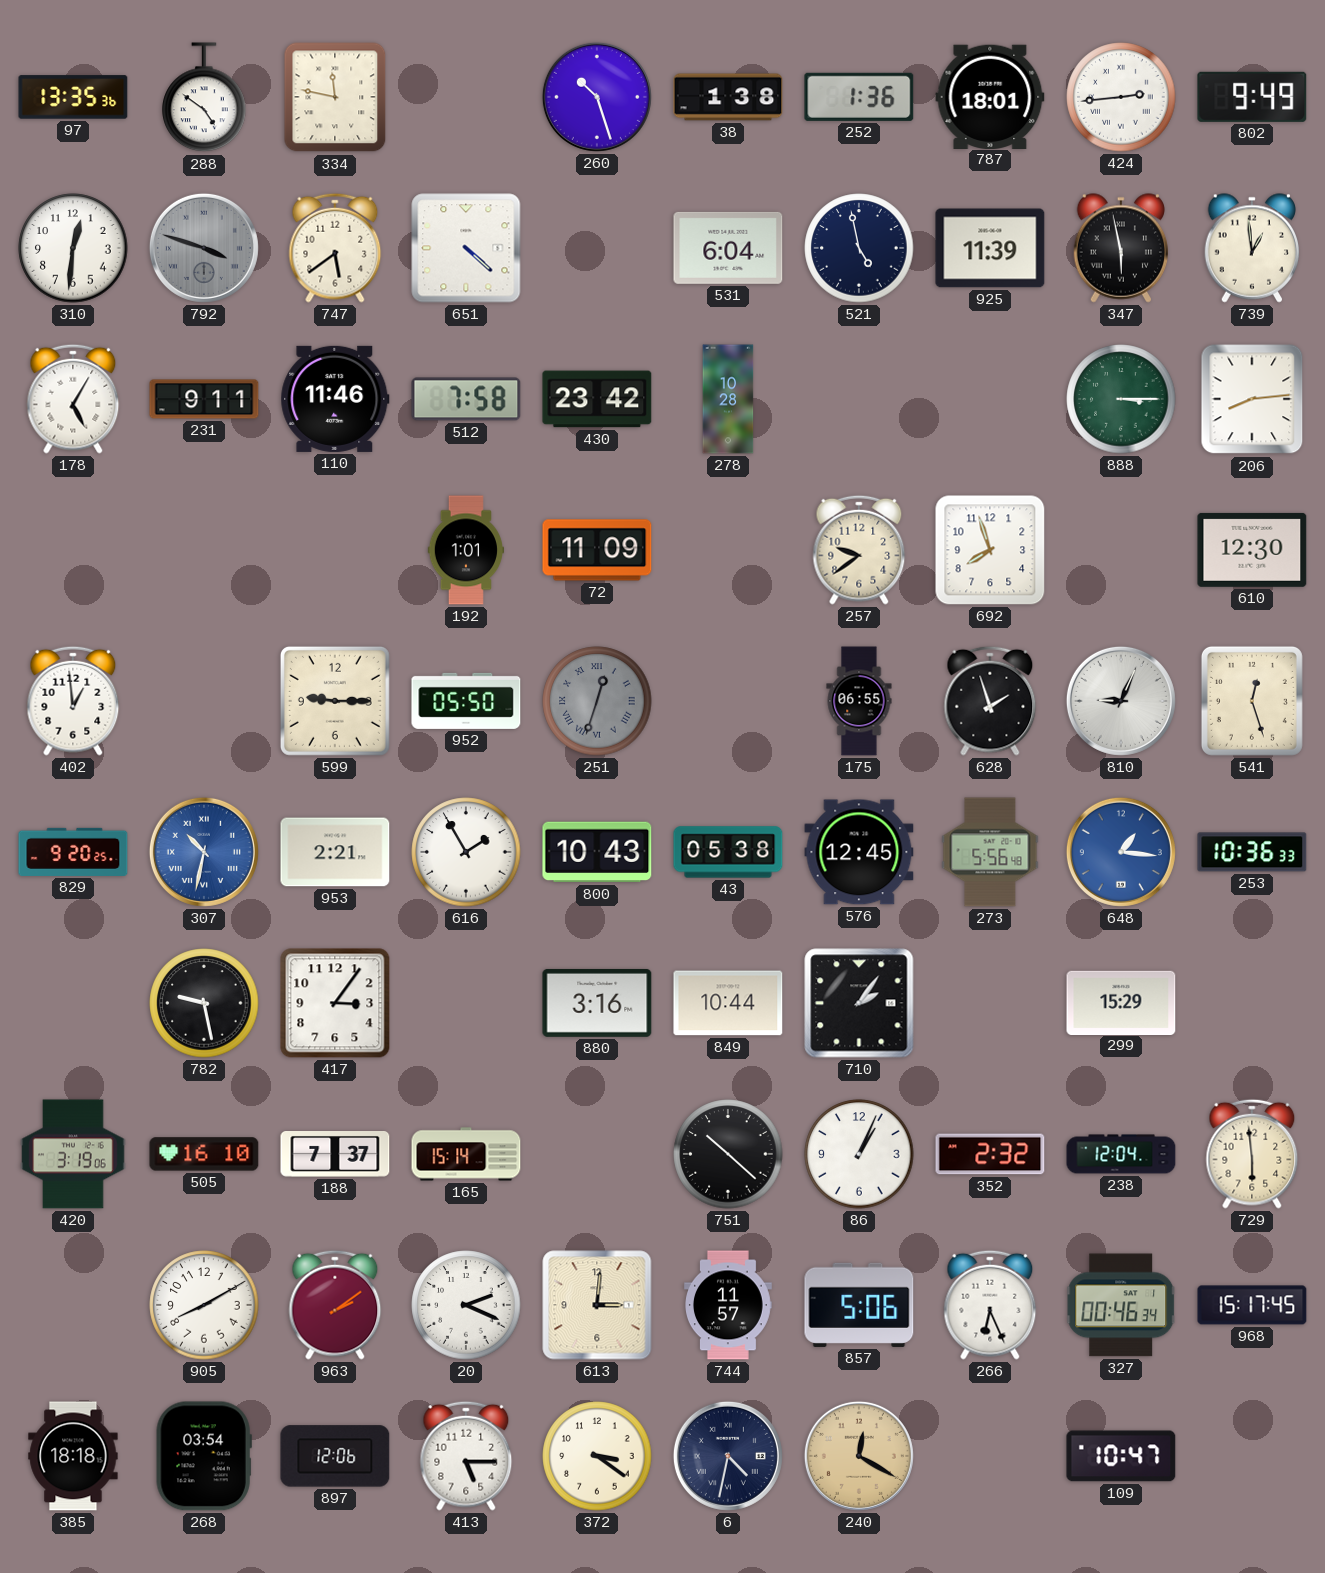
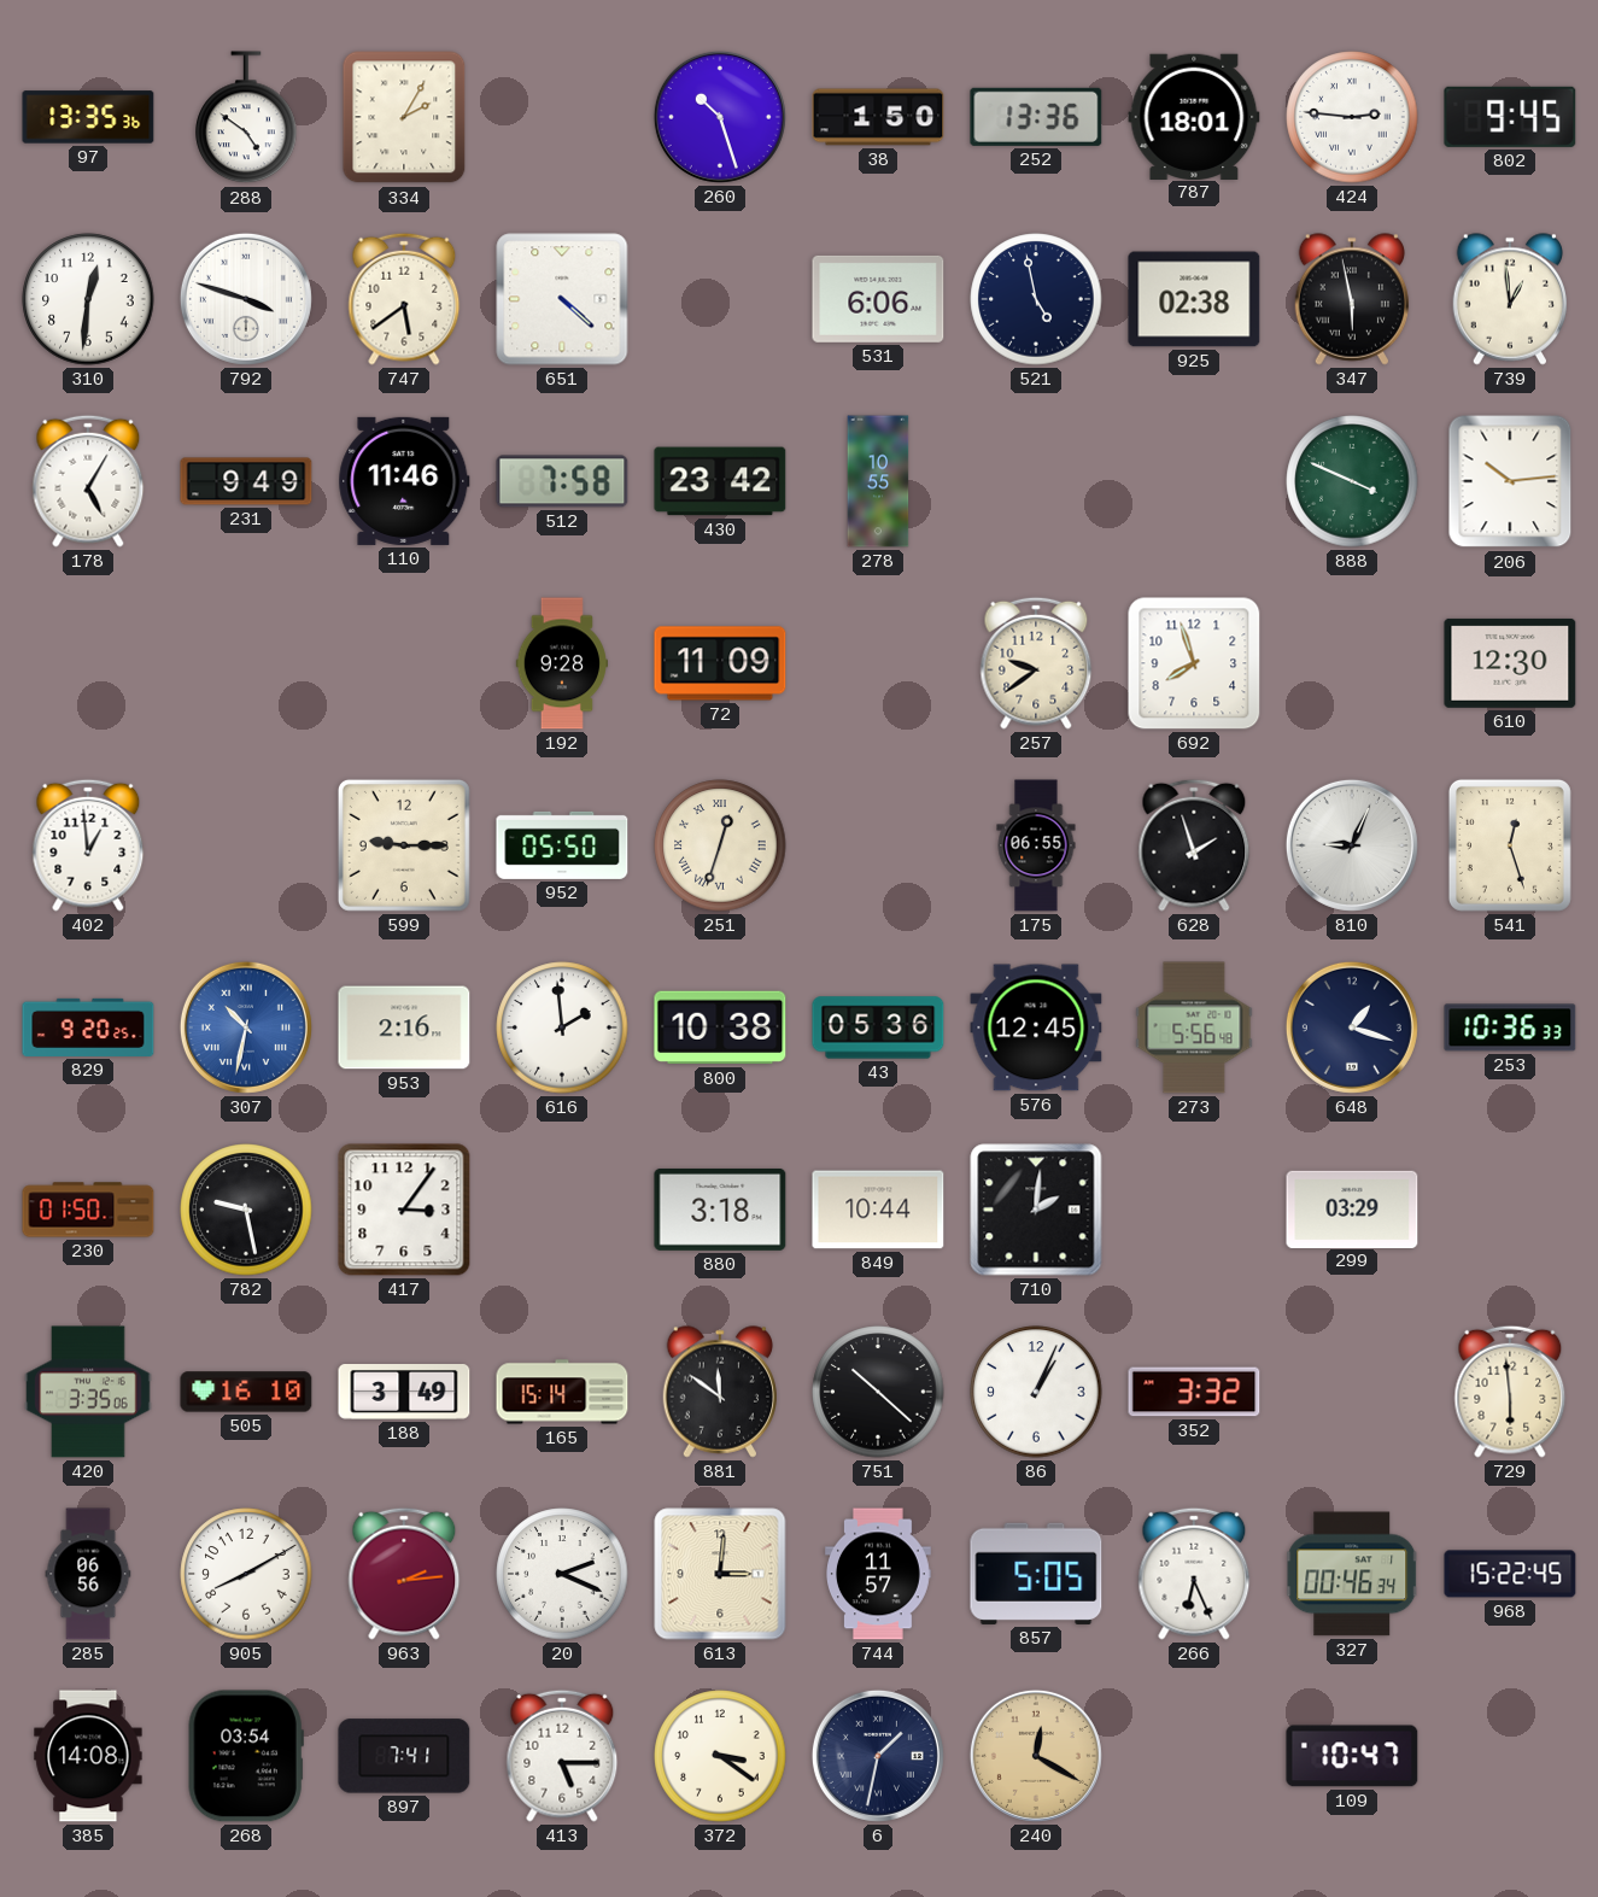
334: 11:47 -> 2:05 (404, 117)
38: 1:38 -> 1:50 (878, 117)
252: 1:36 -> 13:36 (1036, 117)
424: 2:44 -> 2:46 (1352, 117)
802: 9:49 -> 9:45 (1510, 117)
792 dial: grey -> white (246, 299)
531: 6:04 -> 6:06 (878, 299)
925: 11:39 -> 02:38 (1194, 299)
231: 9:11 -> 9:49 (246, 481)
278: 10:28 -> 10:55 (878, 481)
888: 3:15 -> 3:49 (1352, 481)
206: 8:14 -> 10:14 (1510, 481)
192: 1:01 -> 9:28 (561, 663)
251 dial: grey -> cream (720, 845)
953: 2:21 -> 2:16 (404, 1027)
616: 1:55 -> 1:59 (562, 1027)
800: 10:43 -> 10:38 (720, 1027)
43: 05:38 -> 05:36 (878, 1027)
648: 1:16 -> 1:18 (1352, 1027)
648 dial: blue -> navy (1352, 1027)
230: none -> 01:50 (88, 1210)
880: 3:16 -> 3:18 (720, 1210)
710: 2:06 -> 2:01 (1036, 1210)
299: 15:29 -> 03:29 (1352, 1208)
420: 3:19 -> 3:35 (88, 1392)
188: 7:37 -> 3:49 (404, 1393)
881: none -> 11:51 (720, 1392)
352: 2:32 -> 3:32 (1194, 1392)
238: 12:04 -> none (1121, 1154)
285: none -> 06:56 (88, 1574)
963: 2:09 -> 2:14 (404, 1574)
857: 5:06 -> 5:05 (1036, 1574)
968: 15:17 -> 15:22 (1510, 1574)
385: 18:18 -> 14:08 (88, 1756)
897: 12:06 -> 7:41 (404, 1756)
6: 4:32 -> 1:32 (878, 1756)
